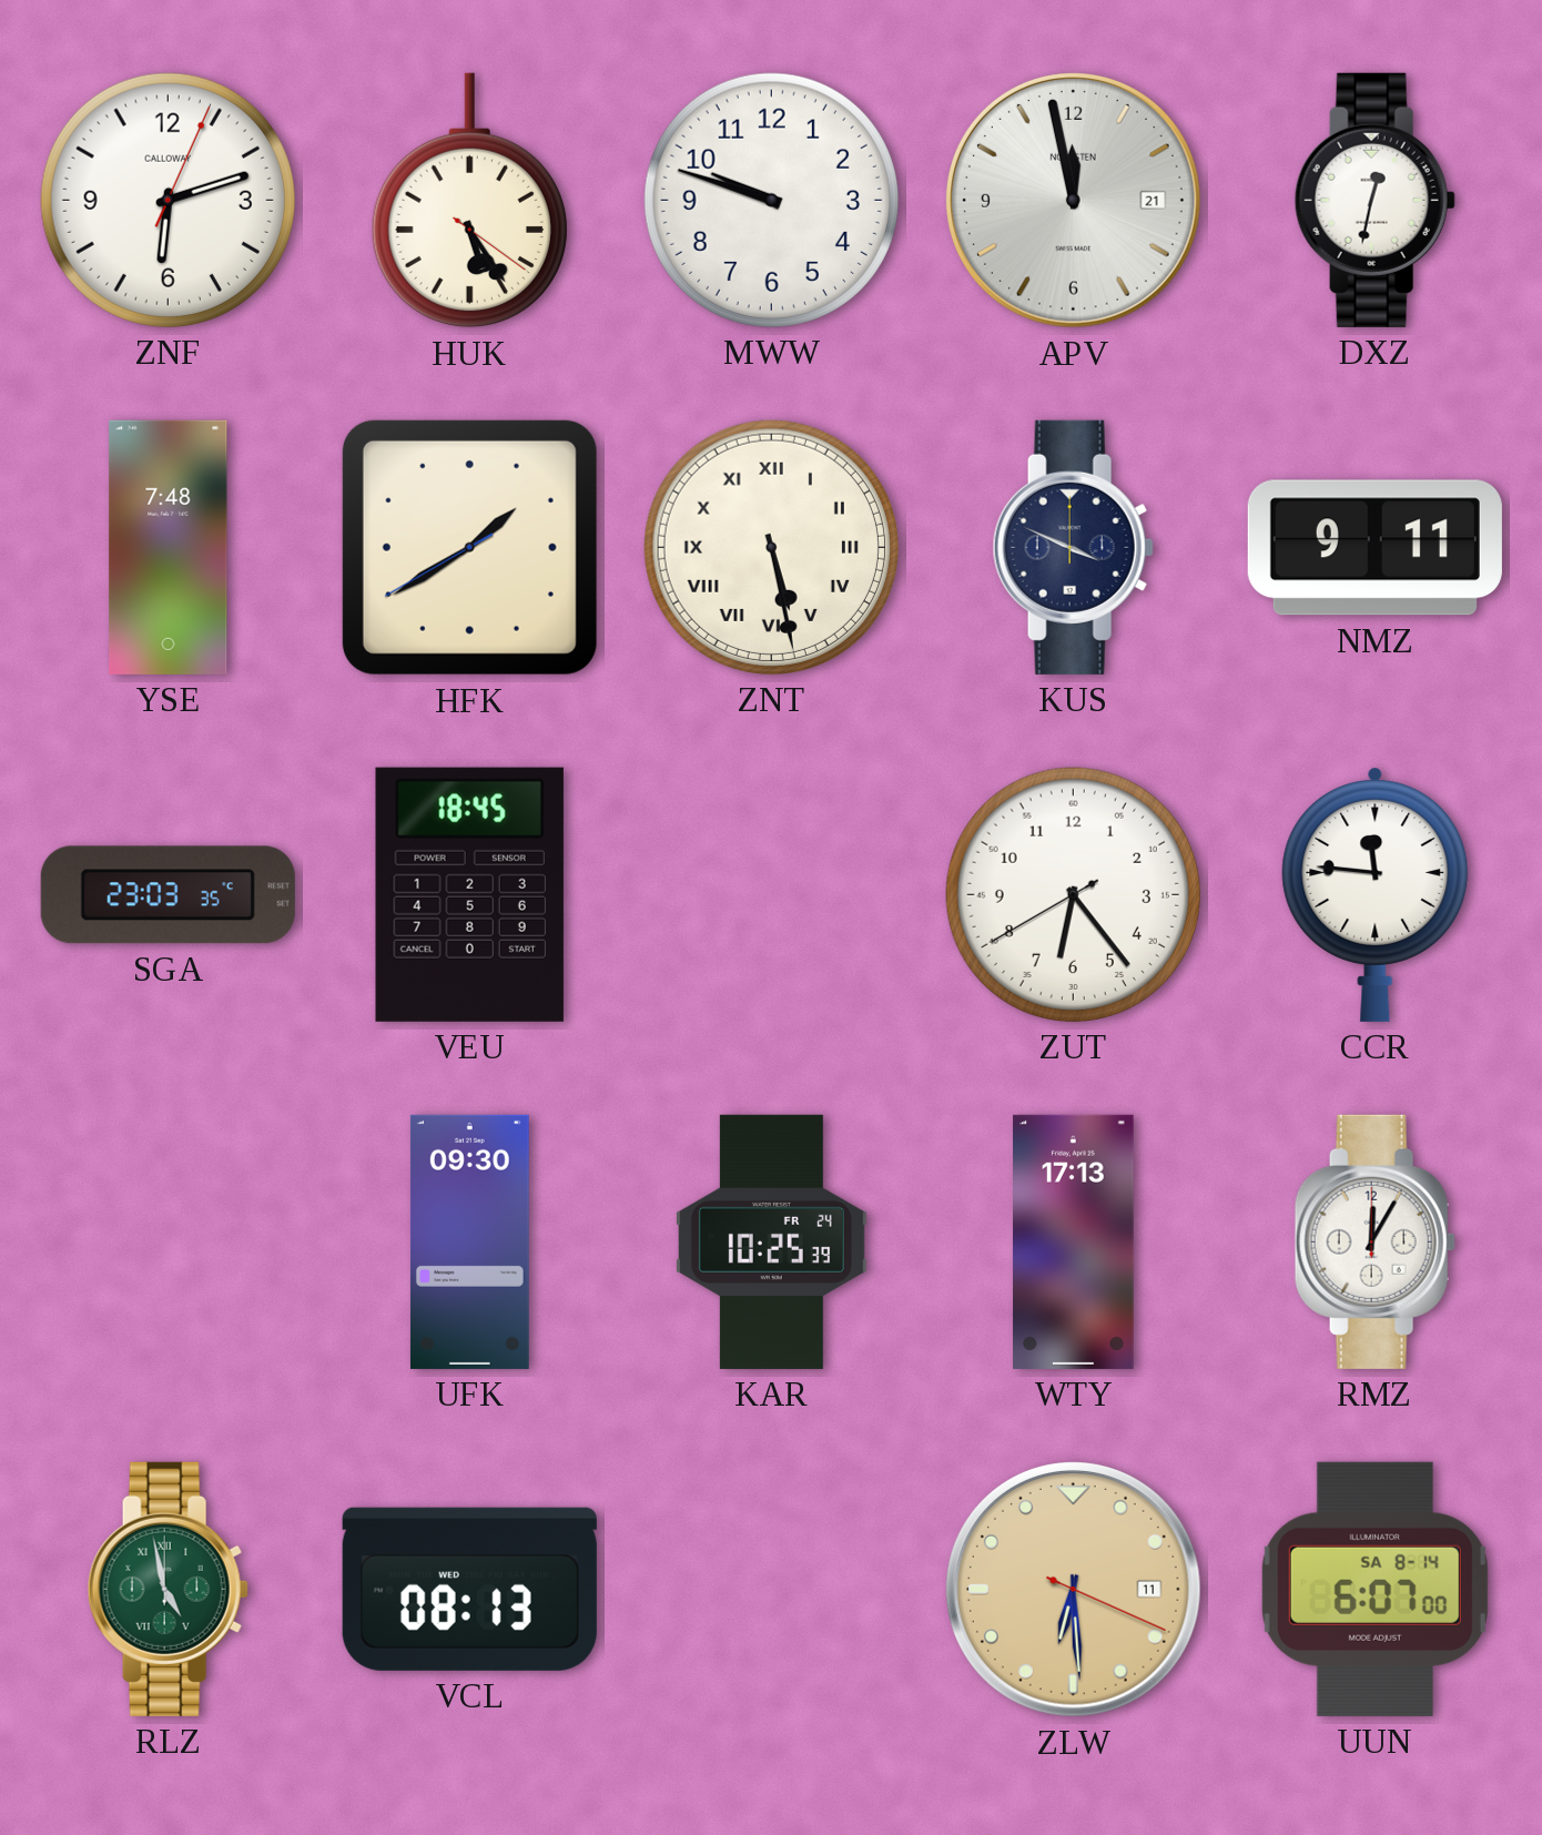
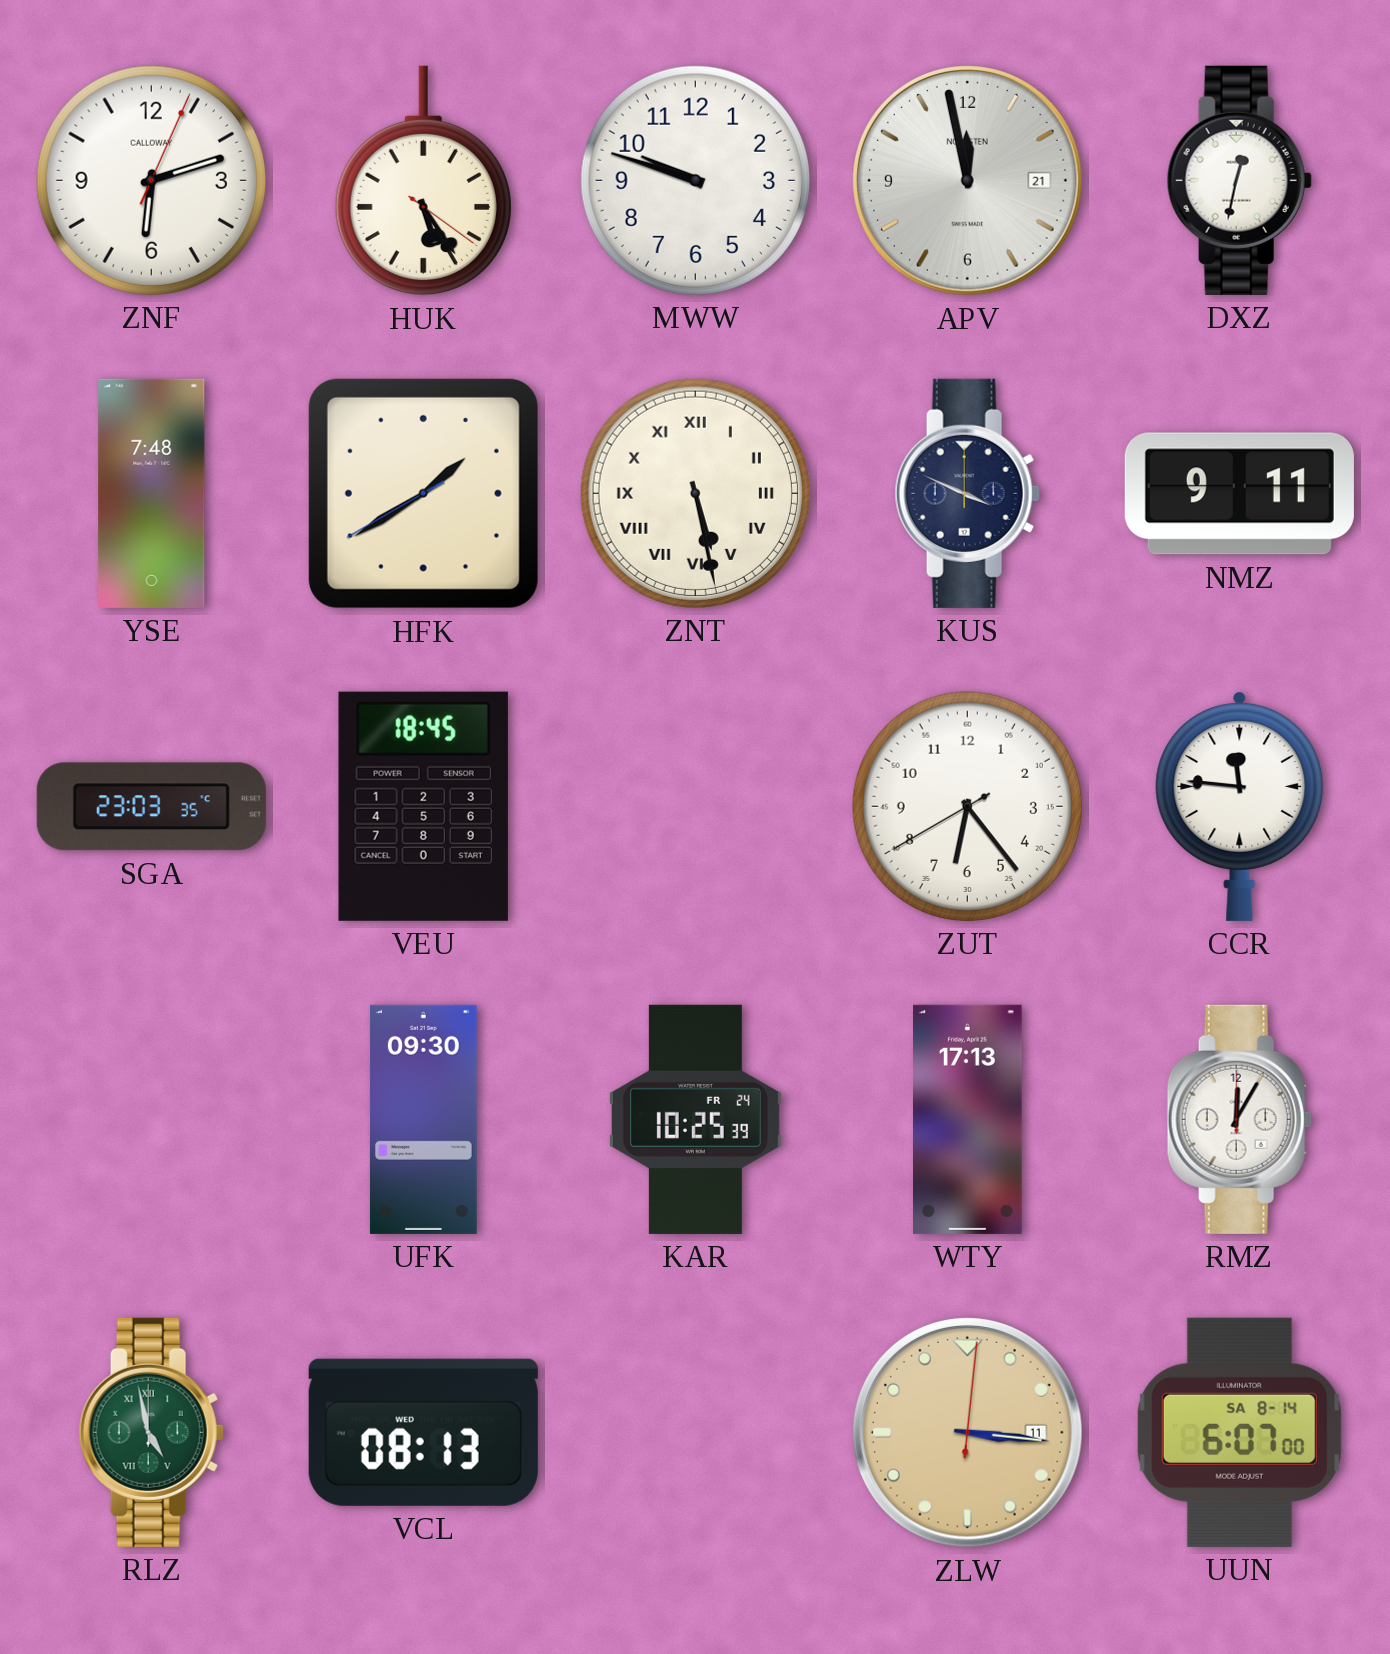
ZLW: 6:29 -> 3:16 (967, 1432)
